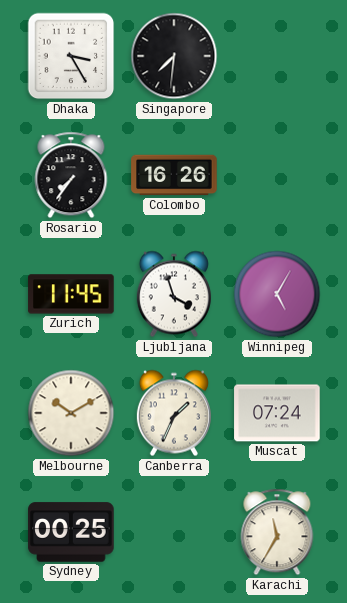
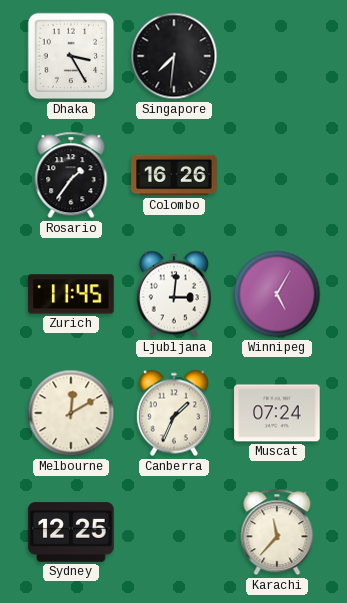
Rosario: 7:36 -> 1:36 (71, 175)
Ljubljana: 3:57 -> 3:01 (174, 294)
Melbourne: 10:10 -> 12:10 (71, 413)
Sydney: 00:25 -> 12:25 (71, 532)
Karachi: 11:35 -> 11:37 (277, 532)
